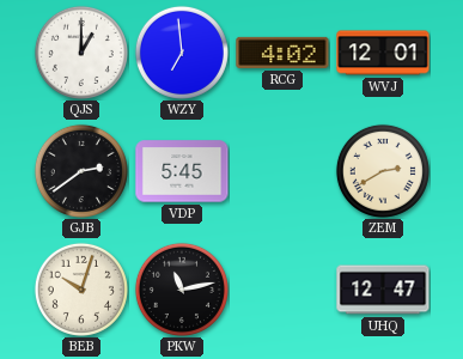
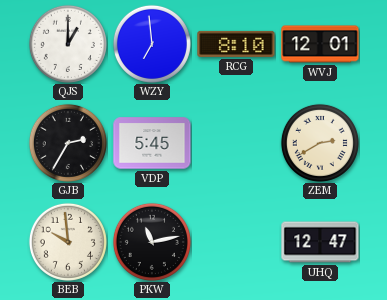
RCG: 4:02 -> 8:10 (236, 44)
GJB: 2:39 -> 2:35 (68, 143)
BEB: 10:03 -> 9:59 (68, 242)
